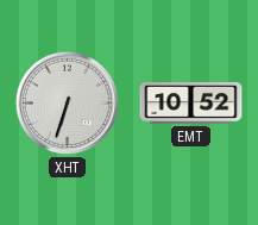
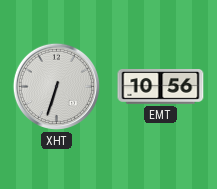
EMT: 10:52 -> 10:56 (161, 87)
